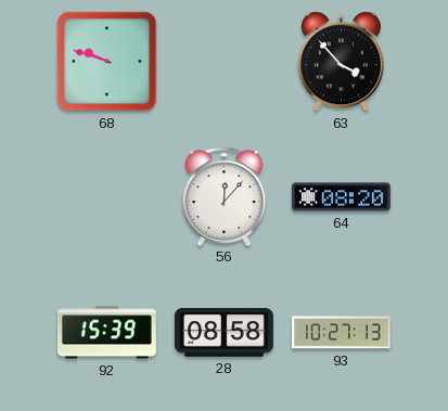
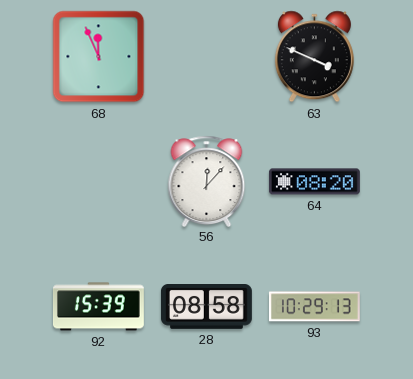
68: 9:48 -> 11:56 (99, 57)
63: 3:53 -> 3:49 (314, 57)
93: 10:27 -> 10:29 (314, 307)
